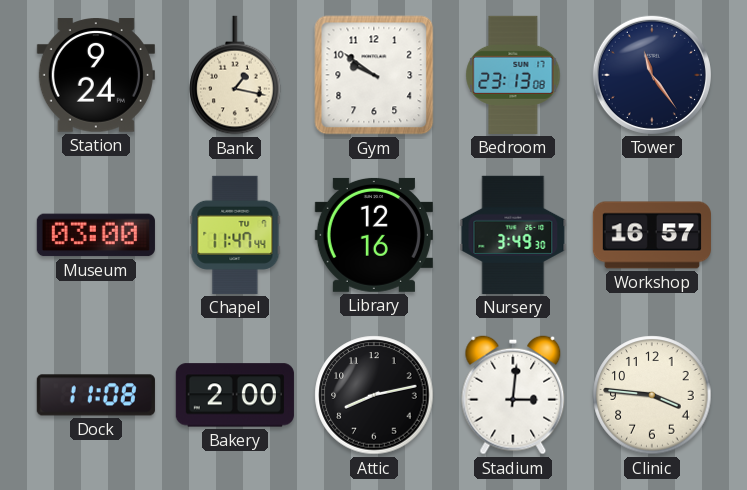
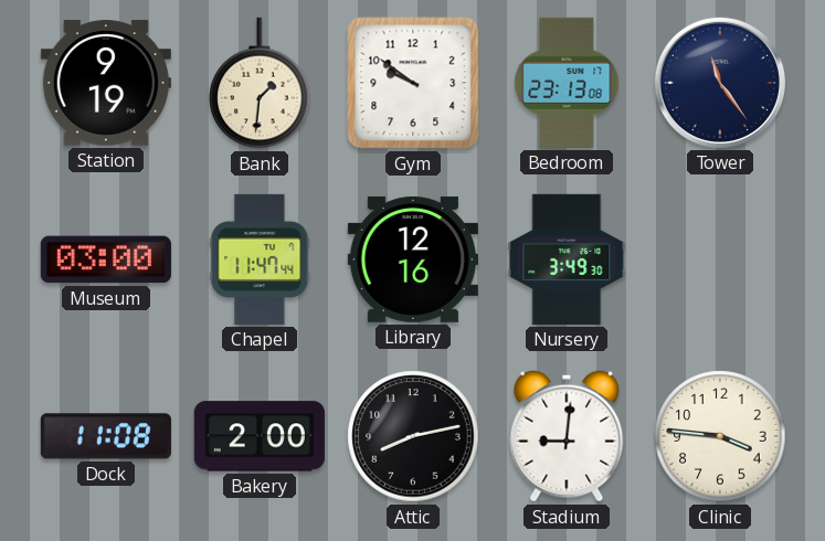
Station: 9:24 -> 9:19 (106, 83)
Bank: 1:17 -> 1:31 (260, 83)
Workshop: 16:57 -> none (652, 235)
Stadium: 3:01 -> 9:01 (567, 436)
